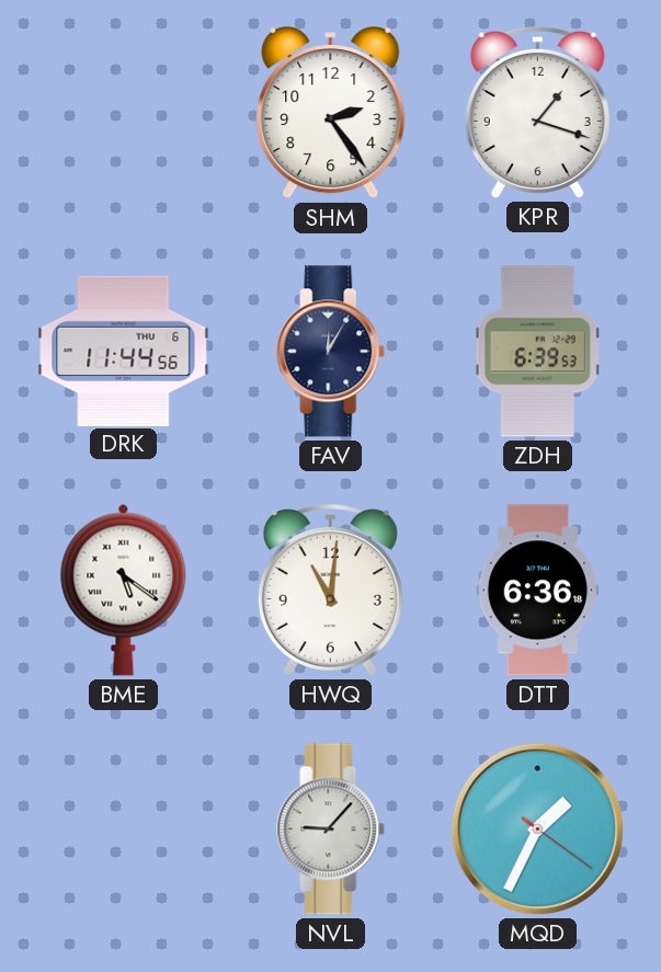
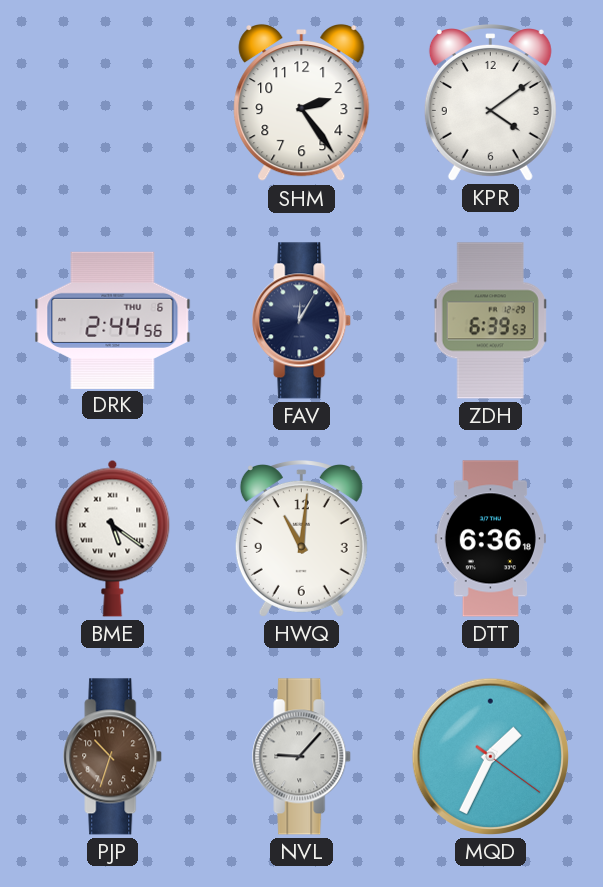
KPR: 1:18 -> 4:09 (490, 103)
DRK: 11:44 -> 2:44 (113, 320)
PJP: none -> 10:33 (113, 757)
